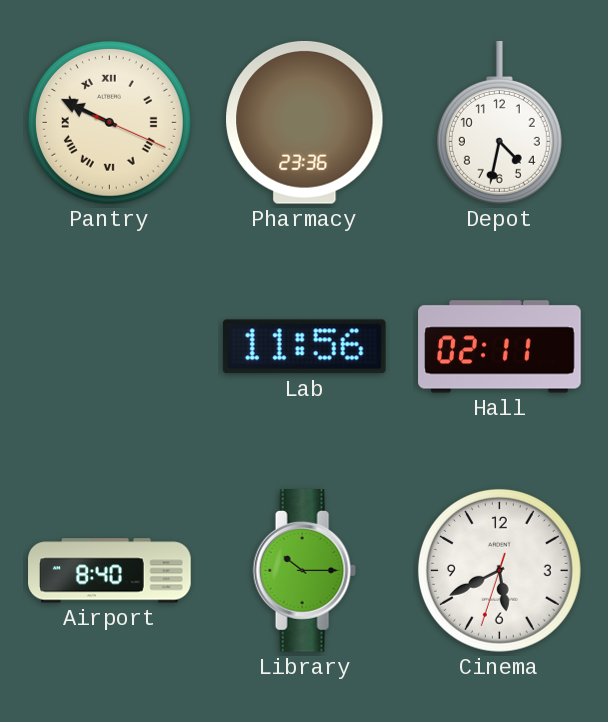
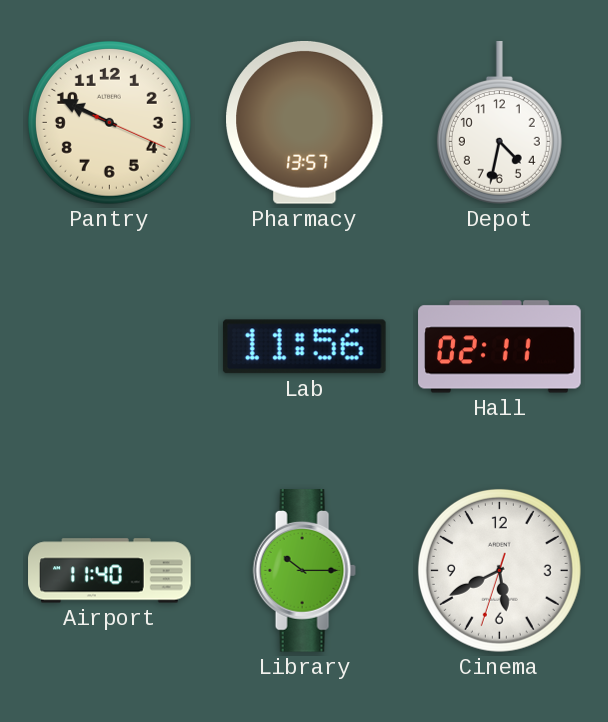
Pantry numerals: Roman -> Arabic (109, 122)
Pharmacy: 23:36 -> 13:57 (305, 122)
Airport: 8:40 -> 11:40 (110, 571)
